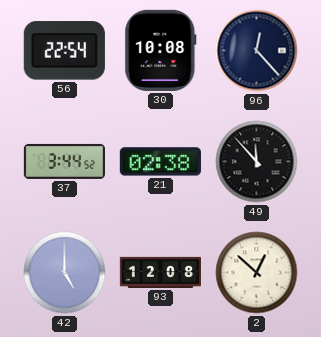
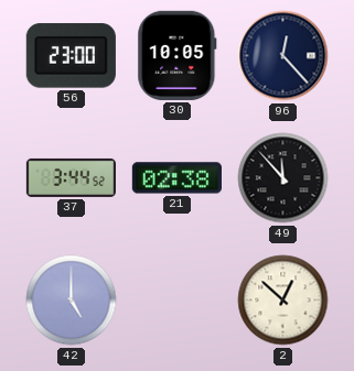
56: 22:54 -> 23:00 (71, 56)
30: 10:08 -> 10:05 (178, 55)
93: 12:08 -> none (160, 272)
